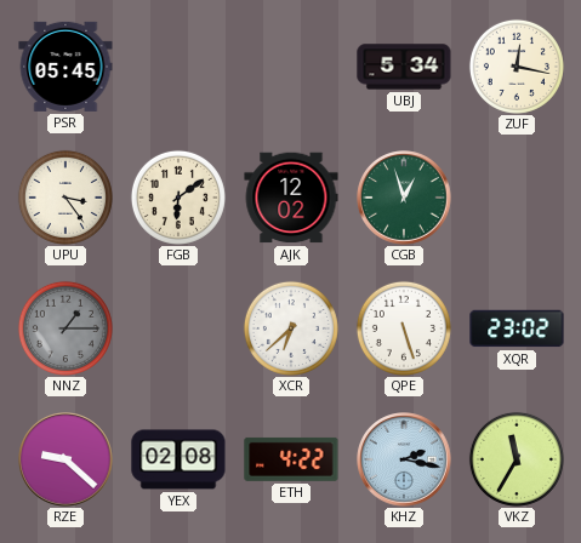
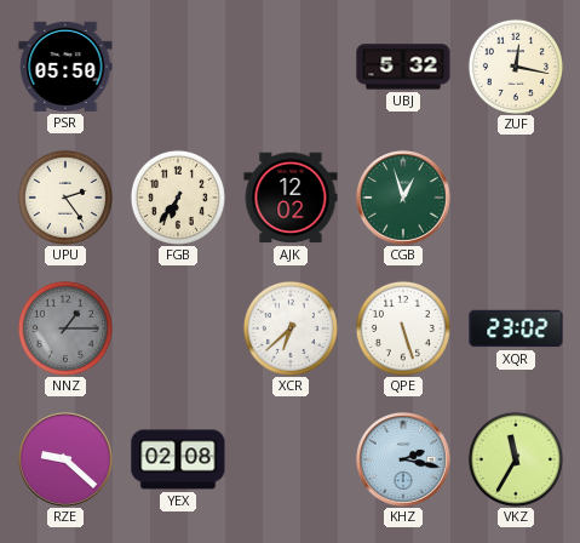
PSR: 05:45 -> 05:50 (65, 67)
UBJ: 5:34 -> 5:32 (403, 67)
UPU: 3:24 -> 2:24 (65, 198)
FGB: 6:09 -> 6:36 (178, 198)
ETH: 4:22 -> none (291, 459)
